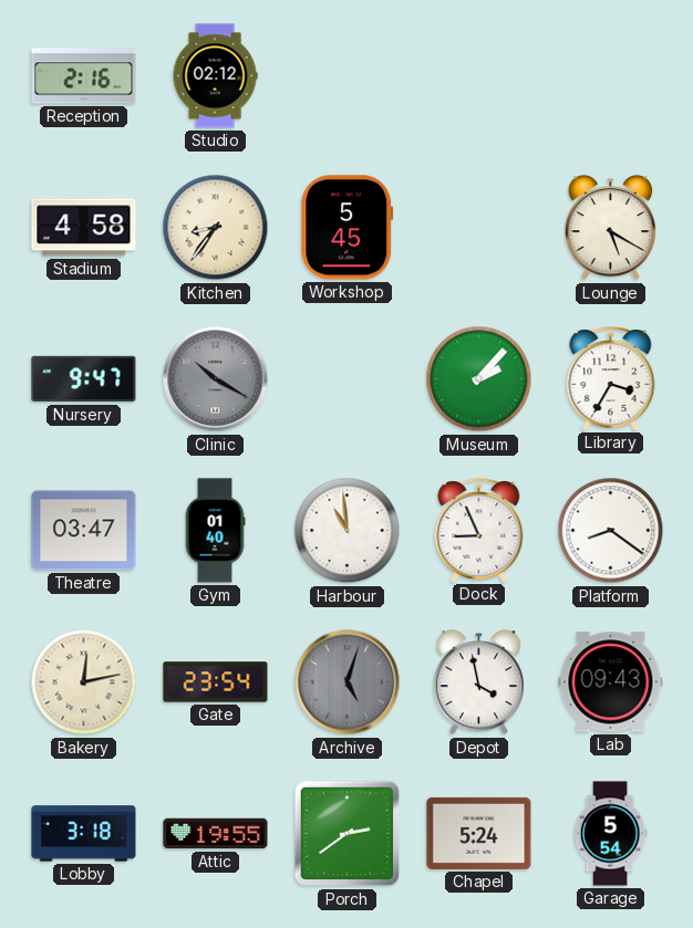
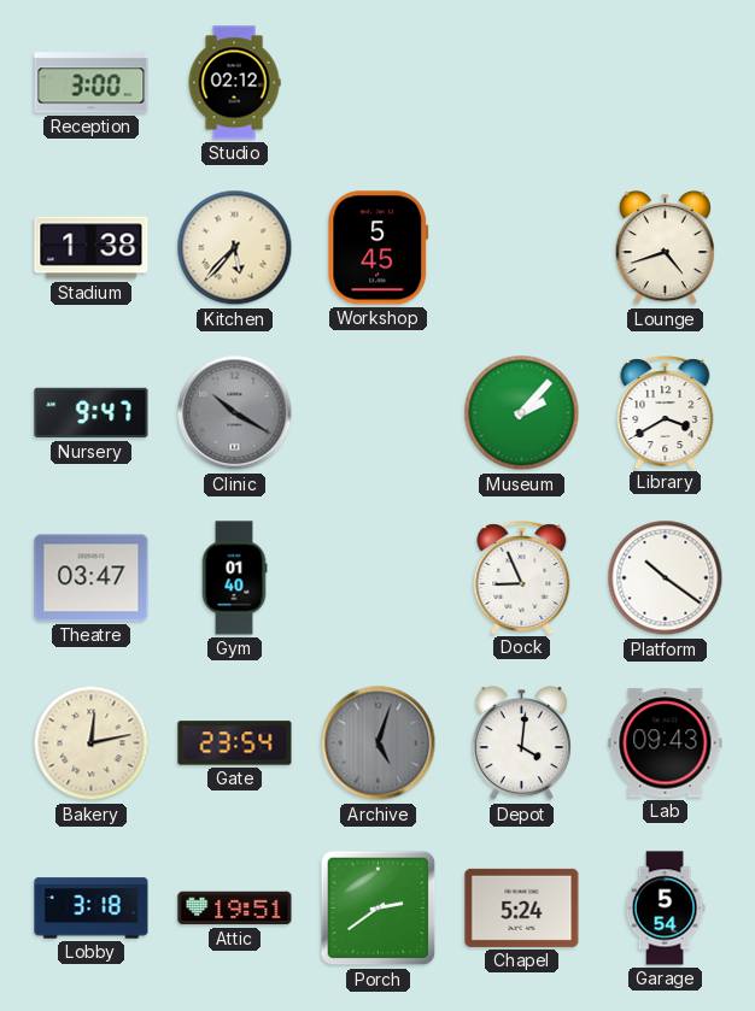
Reception: 2:16 -> 3:00 (92, 83)
Stadium: 4:58 -> 1:38 (92, 248)
Kitchen: 8:36 -> 5:37 (235, 248)
Lounge: 5:20 -> 4:42 (665, 248)
Library: 3:35 -> 3:40 (666, 412)
Harbour: 10:59 -> none (348, 531)
Platform: 8:21 -> 10:21 (666, 578)
Depot: 3:58 -> 4:01 (521, 743)
Attic: 19:55 -> 19:51 (235, 909)
